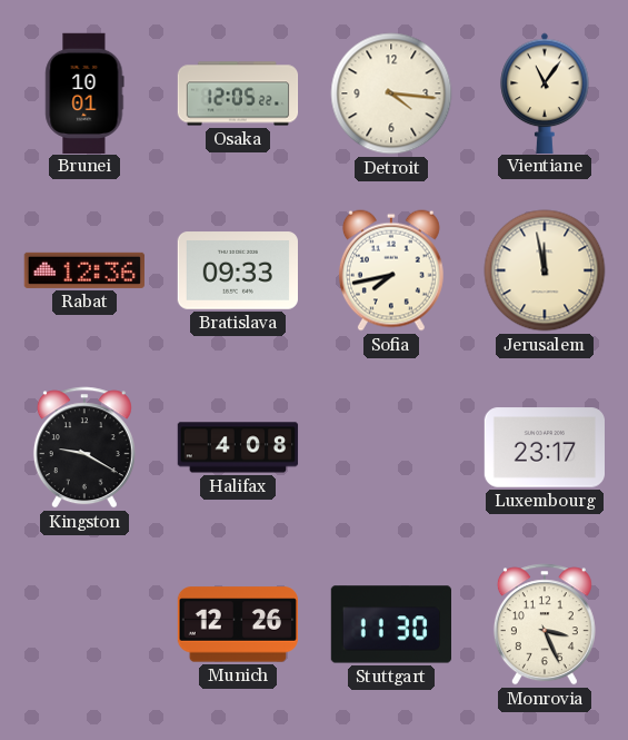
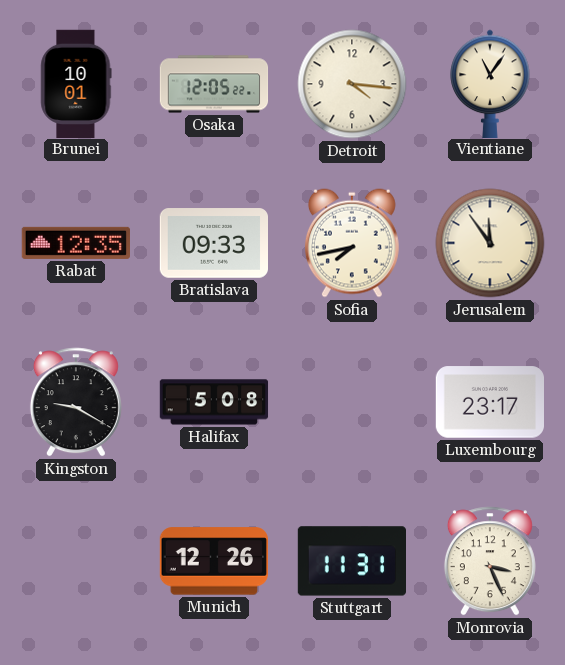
Rabat: 12:36 -> 12:35 (75, 243)
Jerusalem: 11:58 -> 11:54 (490, 243)
Halifax: 4:08 -> 5:08 (214, 402)
Stuttgart: 11:30 -> 11:31 (351, 561)
